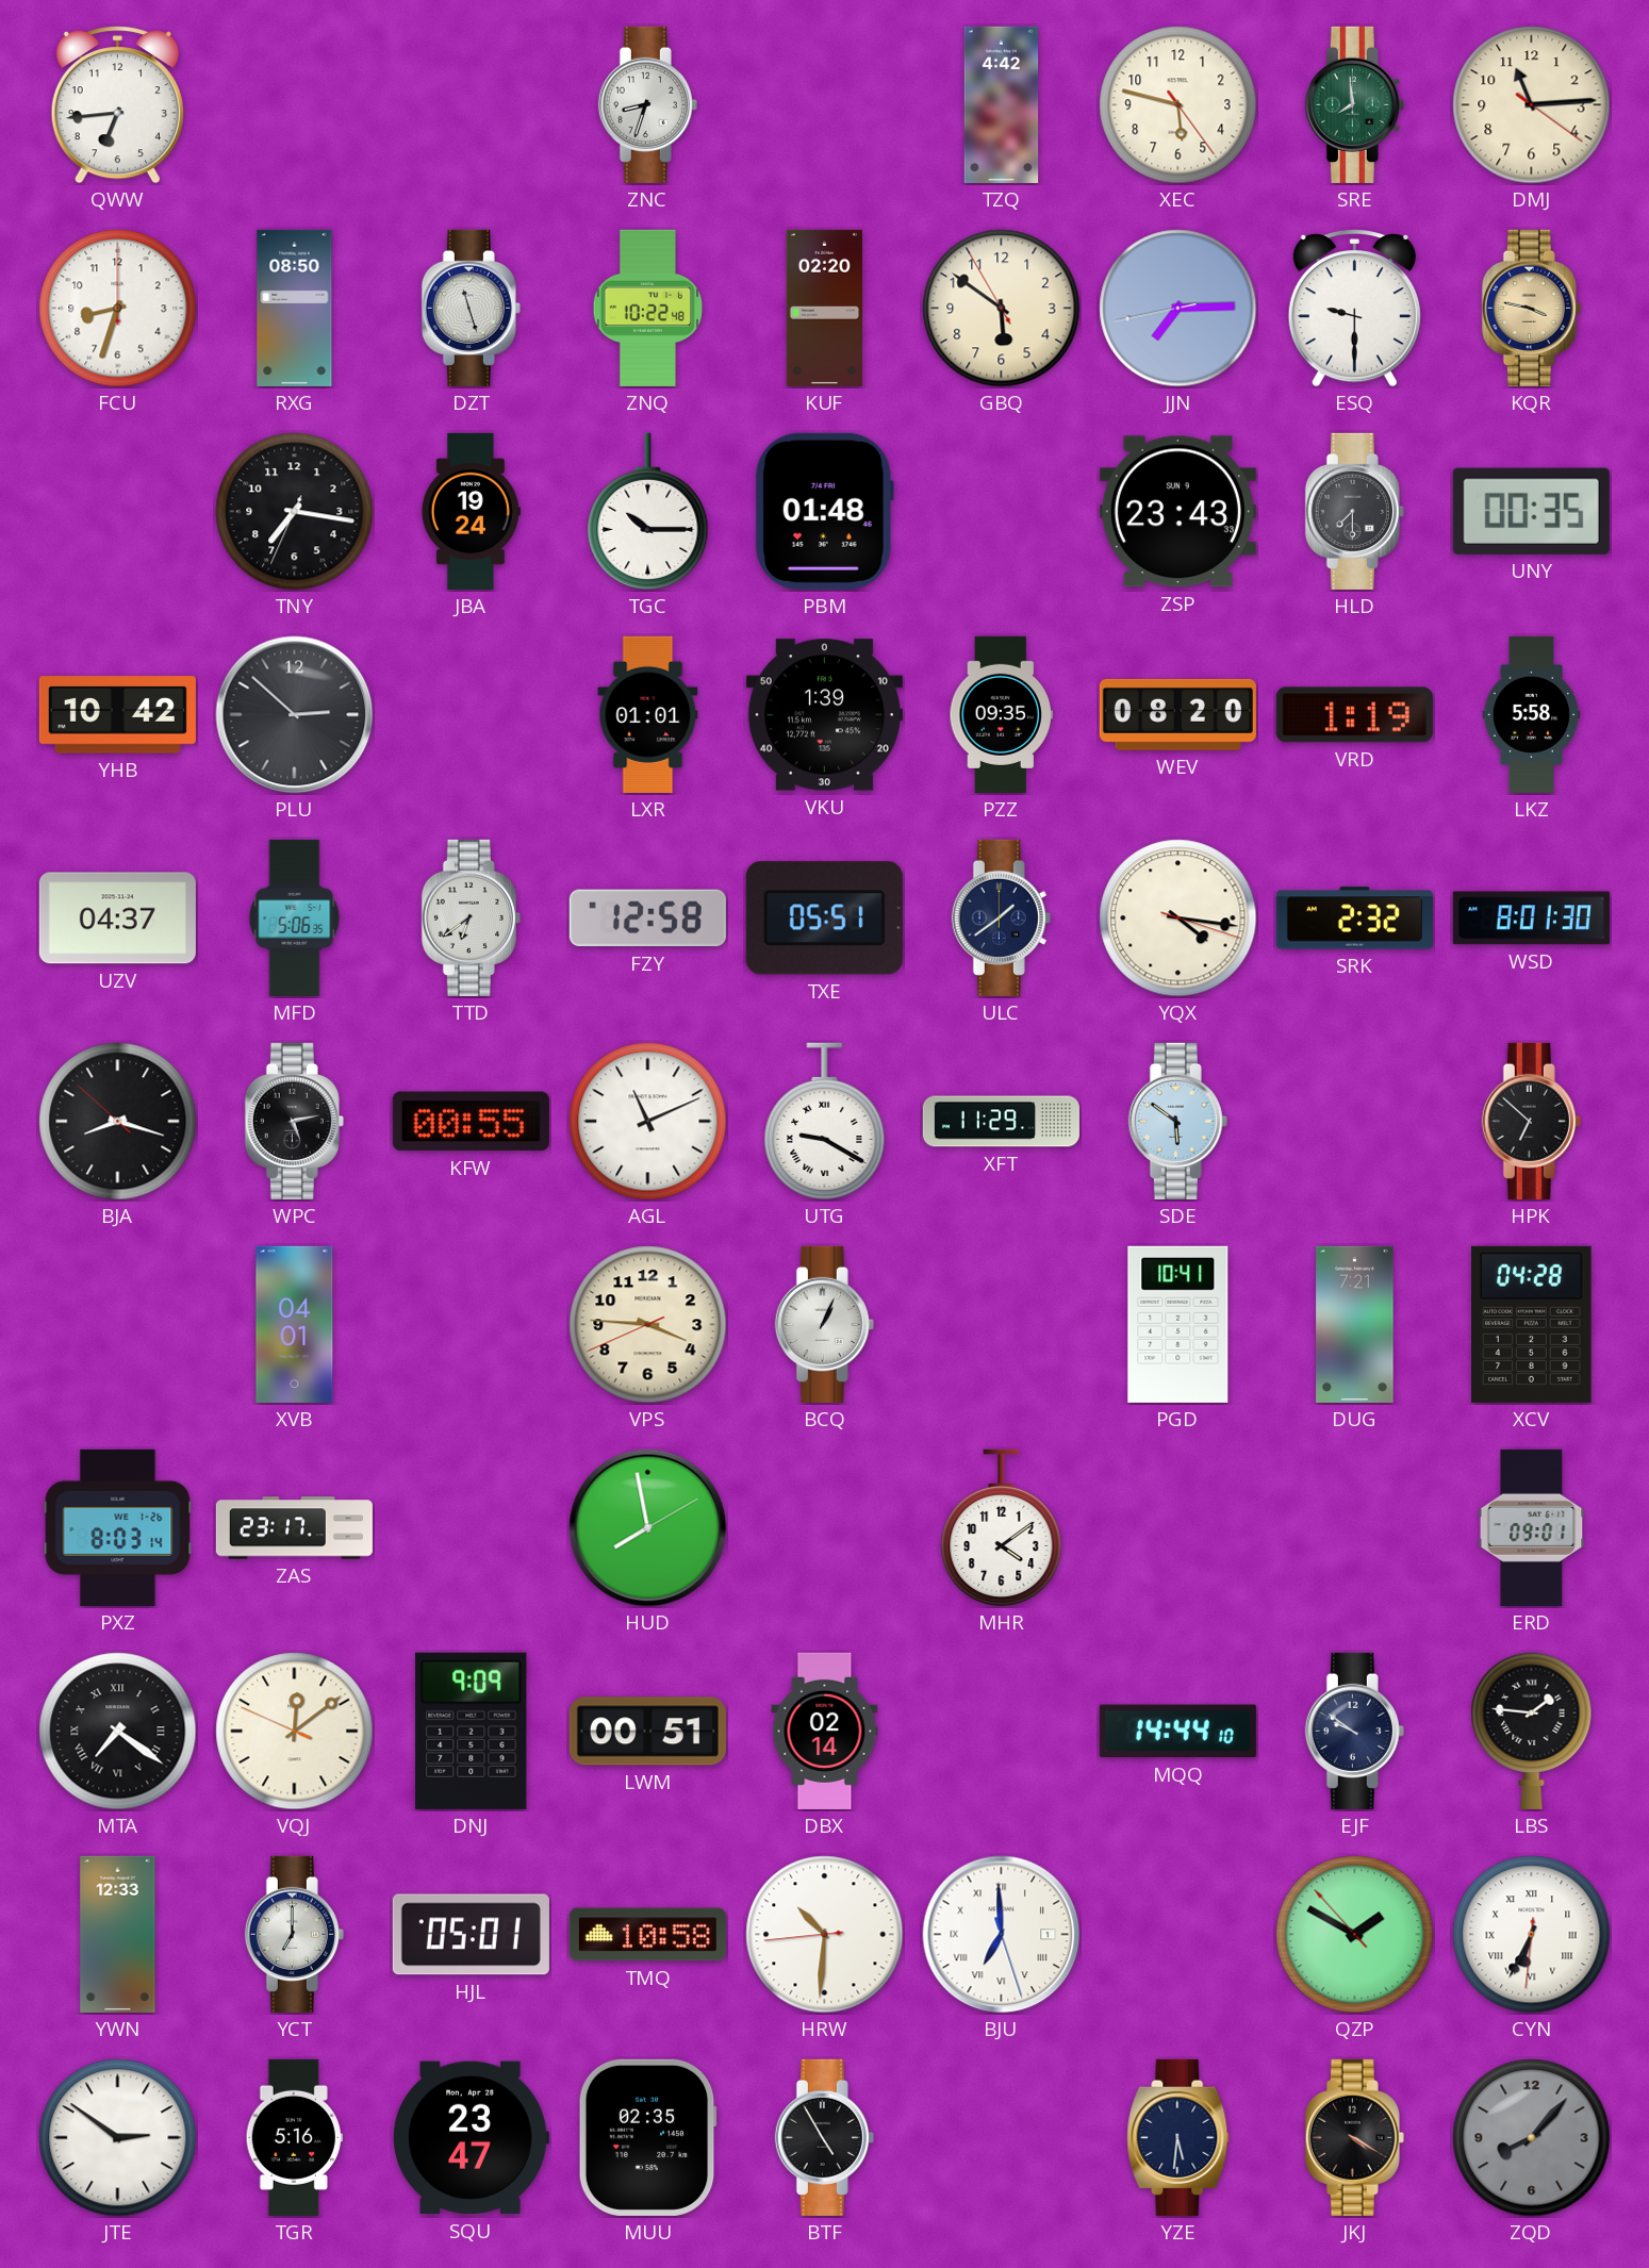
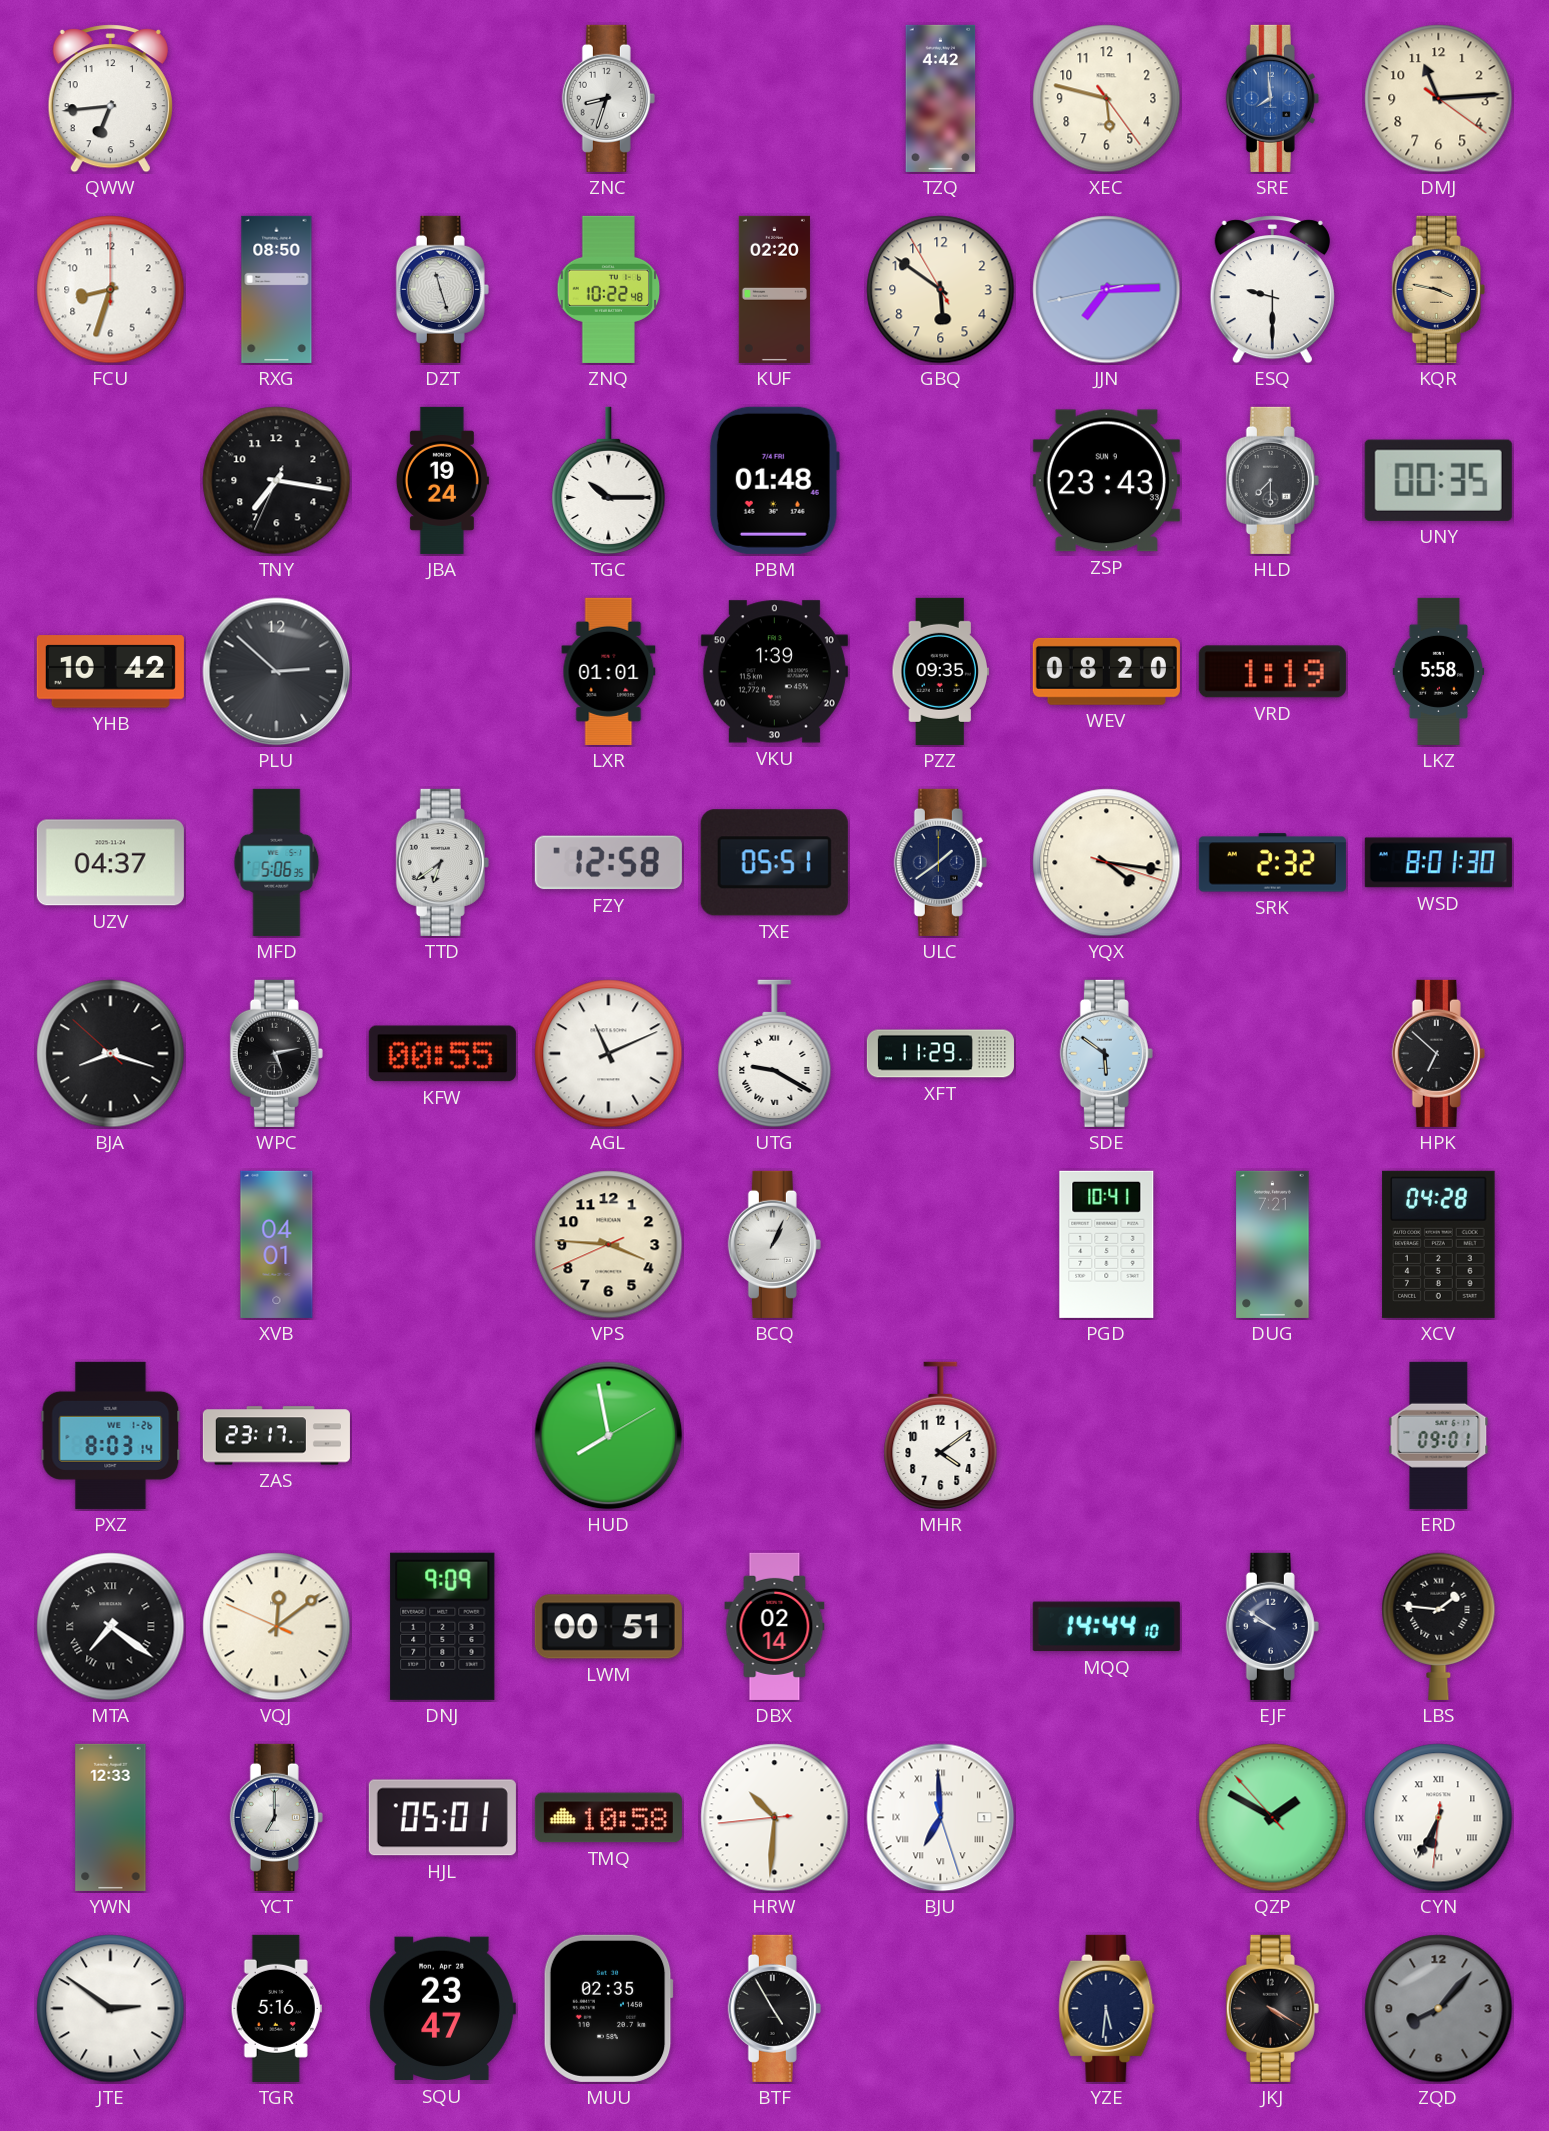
SRE dial: green -> blue (1272, 98)
